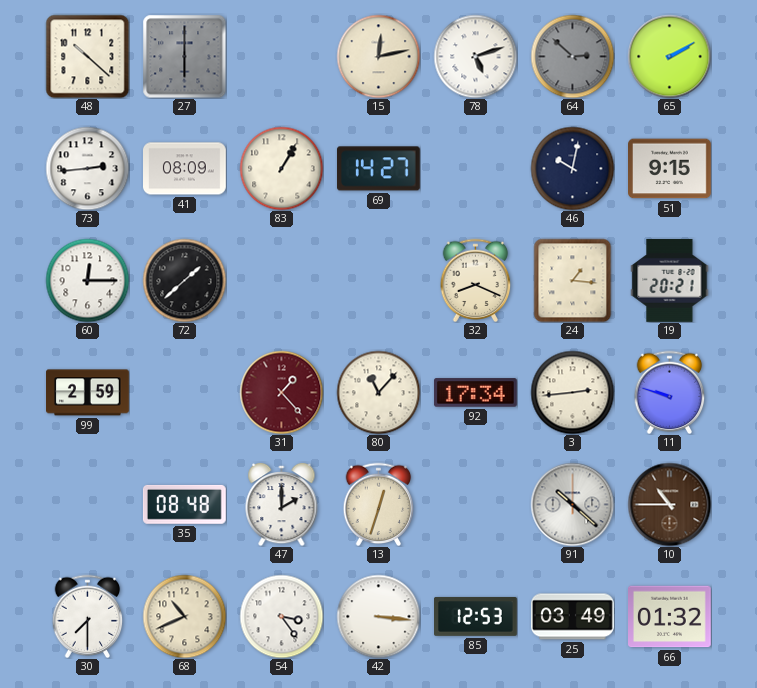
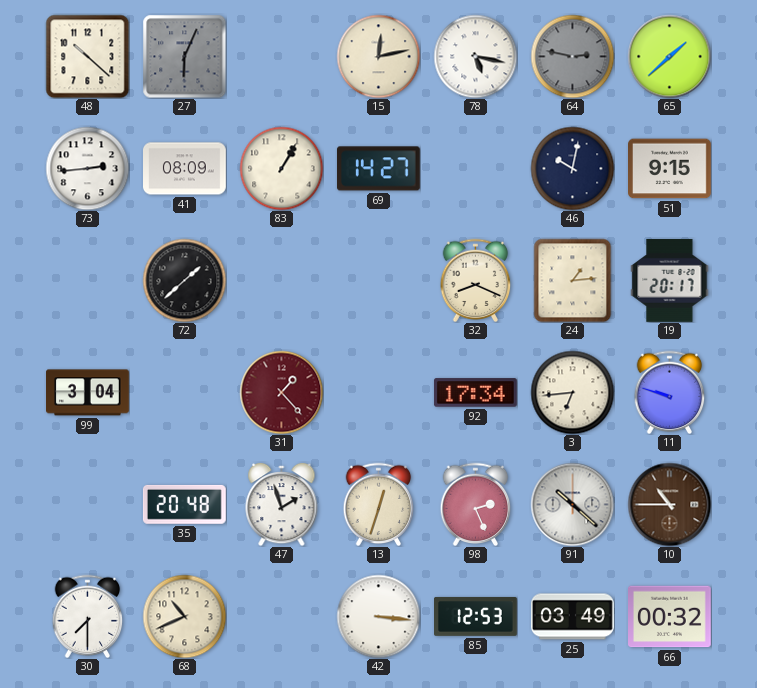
27: 6:00 -> 6:04 (184, 56)
78: 5:12 -> 5:17 (475, 56)
64: 2:52 -> 2:47 (572, 56)
65: 2:10 -> 1:38 (669, 56)
60: 12:15 -> none (87, 280)
24: 1:16 -> 1:14 (573, 280)
19: 20:21 -> 20:17 (670, 280)
99: 2:59 -> 3:04 (88, 393)
80: 11:07 -> none (378, 392)
3: 2:44 -> 6:44 (572, 392)
35: 08:48 -> 20:48 (184, 504)
47: 2:00 -> 1:57 (282, 504)
98: none -> 2:26 (476, 504)
54: 3:24 -> none (281, 616)
66: 01:32 -> 00:32 (670, 617)
